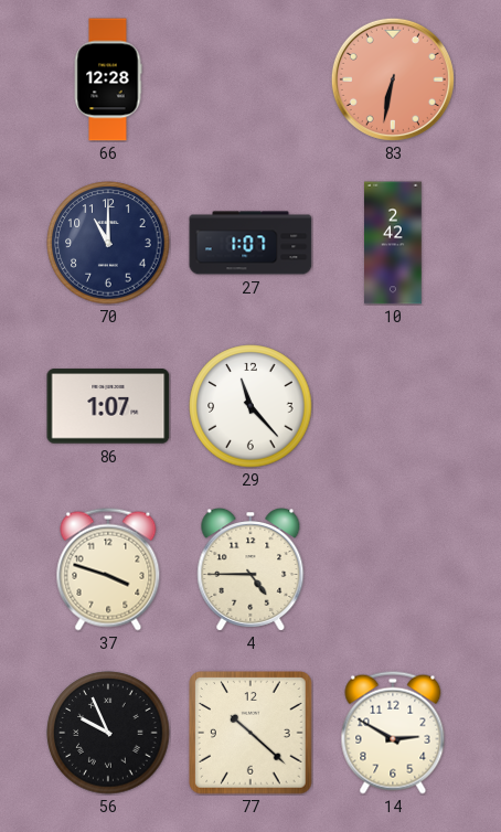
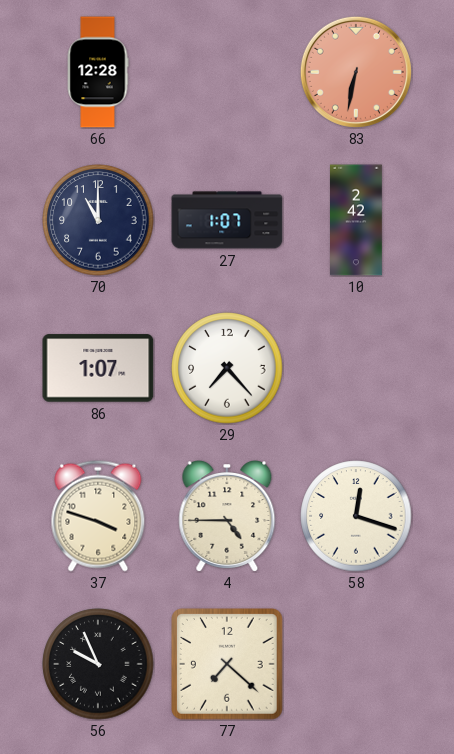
29: 11:23 -> 7:23 (227, 368)
58: none -> 12:18 (356, 516)
77: 10:22 -> 7:22 (227, 664)
14: 2:50 -> none (393, 733)
